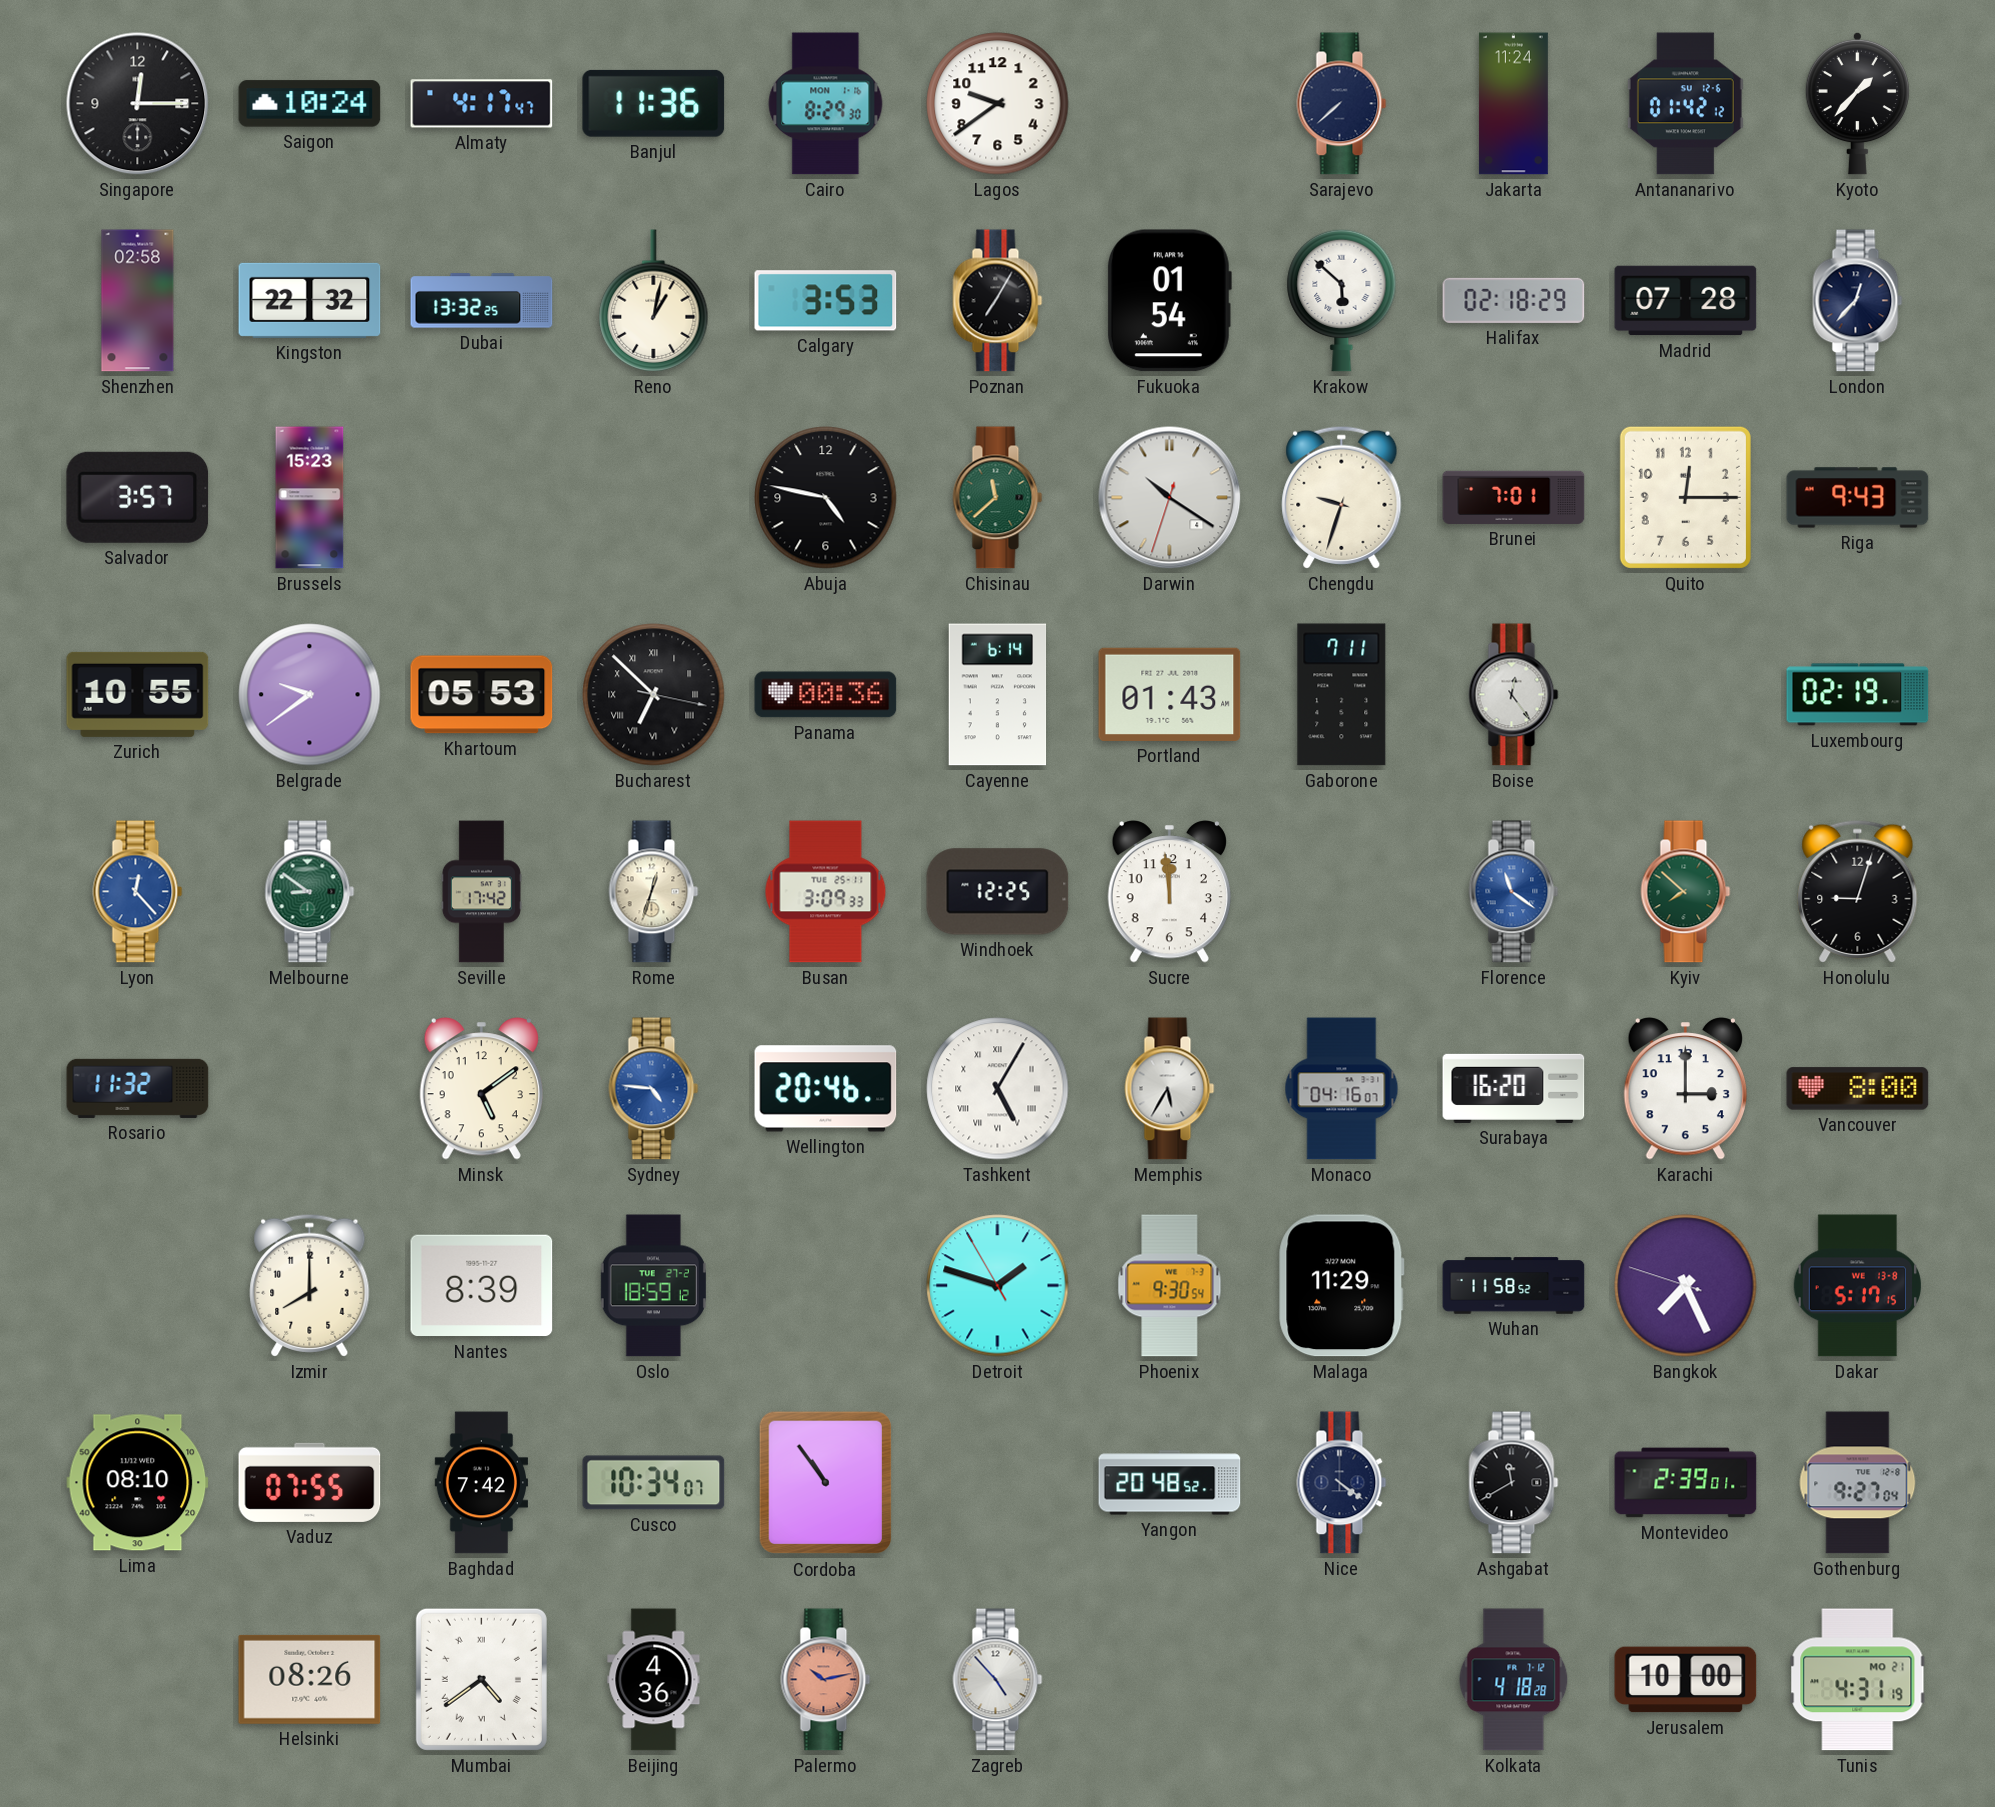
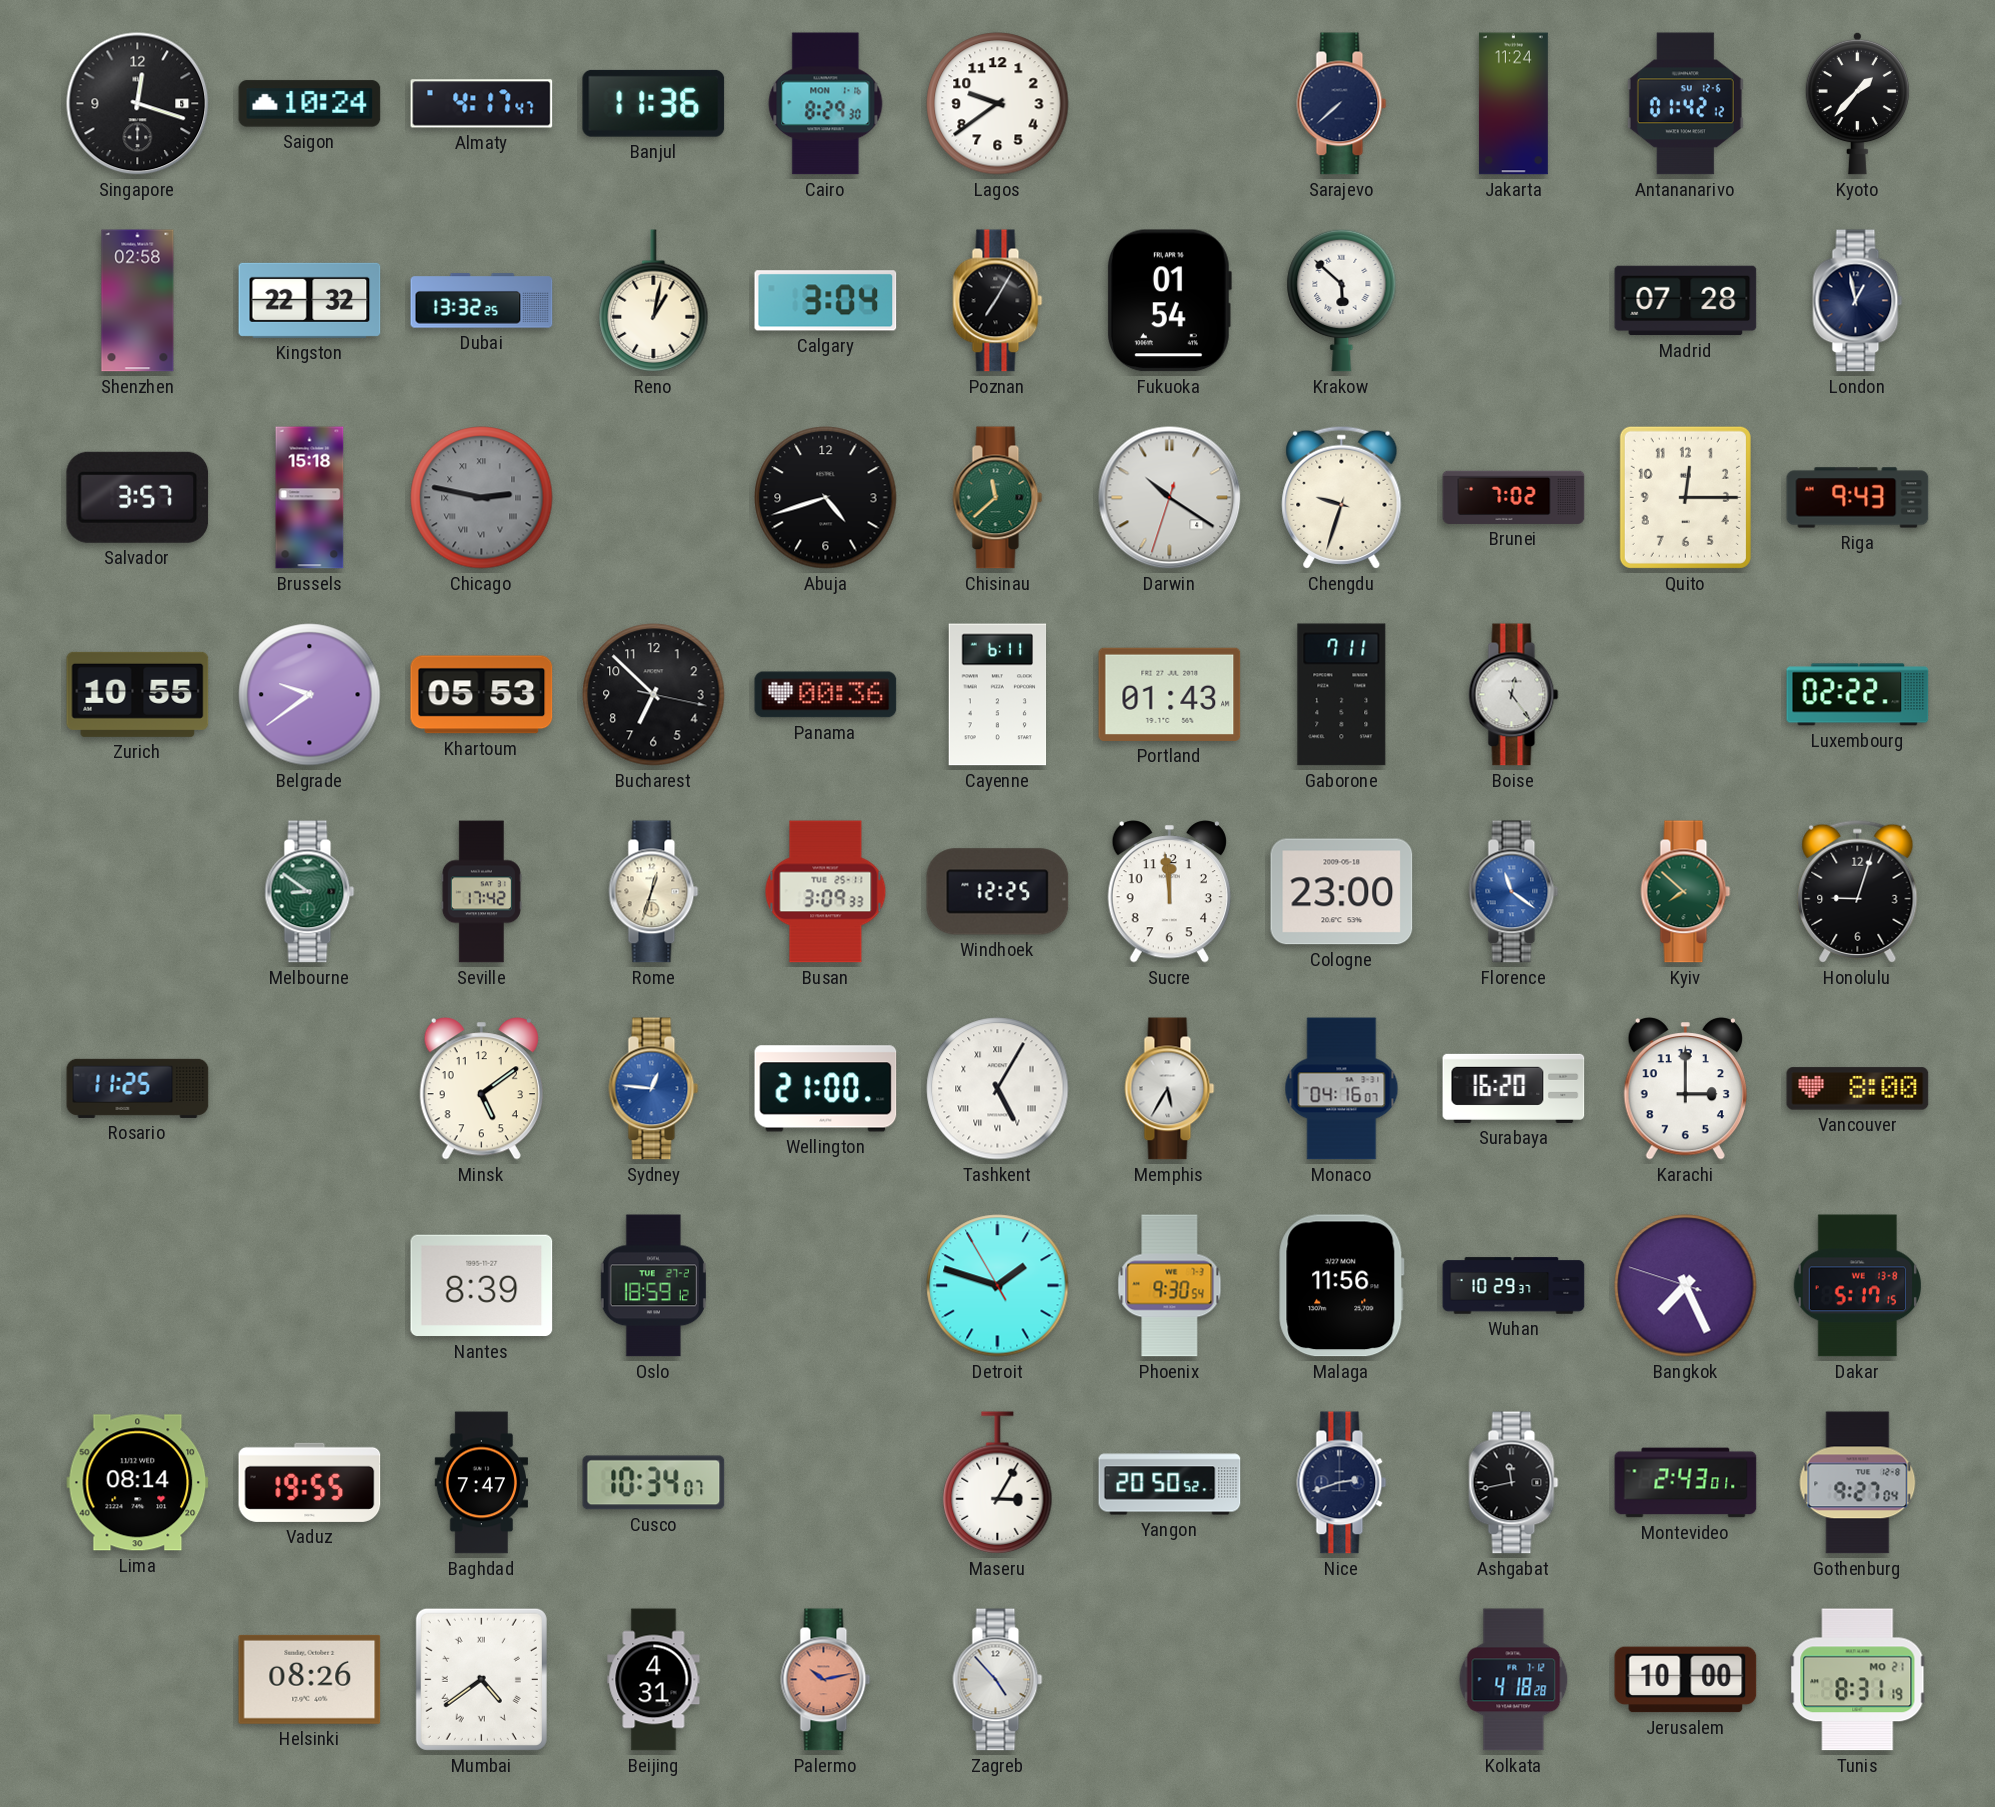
Singapore: 12:15 -> 12:18 (138, 104)
Calgary: 3:53 -> 3:04 (826, 301)
Halifax: 02:18 -> none (1514, 300)
London: 12:37 -> 12:58 (1858, 301)
Brussels: 15:23 -> 15:18 (310, 498)
Chicago: none -> 2:47 (482, 498)
Abuja: 4:47 -> 4:42 (826, 498)
Brunei: 7:01 -> 7:02 (1514, 497)
Bucharest numerals: Roman -> Arabic (654, 695)
Cayenne: 6:14 -> 6:11 (998, 695)
Luxembourg: 02:19 -> 02:22 (1858, 695)
Lyon: 12:23 -> none (138, 892)
Cologne: none -> 23:00 (1342, 892)
Rosario: 11:32 -> 11:25 (138, 1088)
Sydney: 4:46 -> 12:46 (654, 1089)
Wellington: 20:46 -> 21:00 (826, 1089)
Izmir: 8:00 -> none (310, 1285)
Malaga: 11:29 -> 11:56 (1342, 1286)
Wuhan: 11:58 -> 10:29 (1514, 1286)
Lima: 08:10 -> 08:14 (138, 1483)
Vaduz: 07:55 -> 19:55 (310, 1482)
Baghdad: 7:42 -> 7:47 (481, 1483)
Cordoba: 10:54 -> none (826, 1483)
Maseru: none -> 3:05 (998, 1483)
Yangon: 20:48 -> 20:50 (1170, 1483)
Nice: 4:21 -> 2:42 (1342, 1483)
Ashgabat: 11:40 -> 11:43 (1514, 1483)
Montevideo: 2:39 -> 2:43 (1686, 1483)
Beijing: 4:36 -> 4:31 (654, 1680)
Tunis: 4:31 -> 8:31 (1858, 1680)
